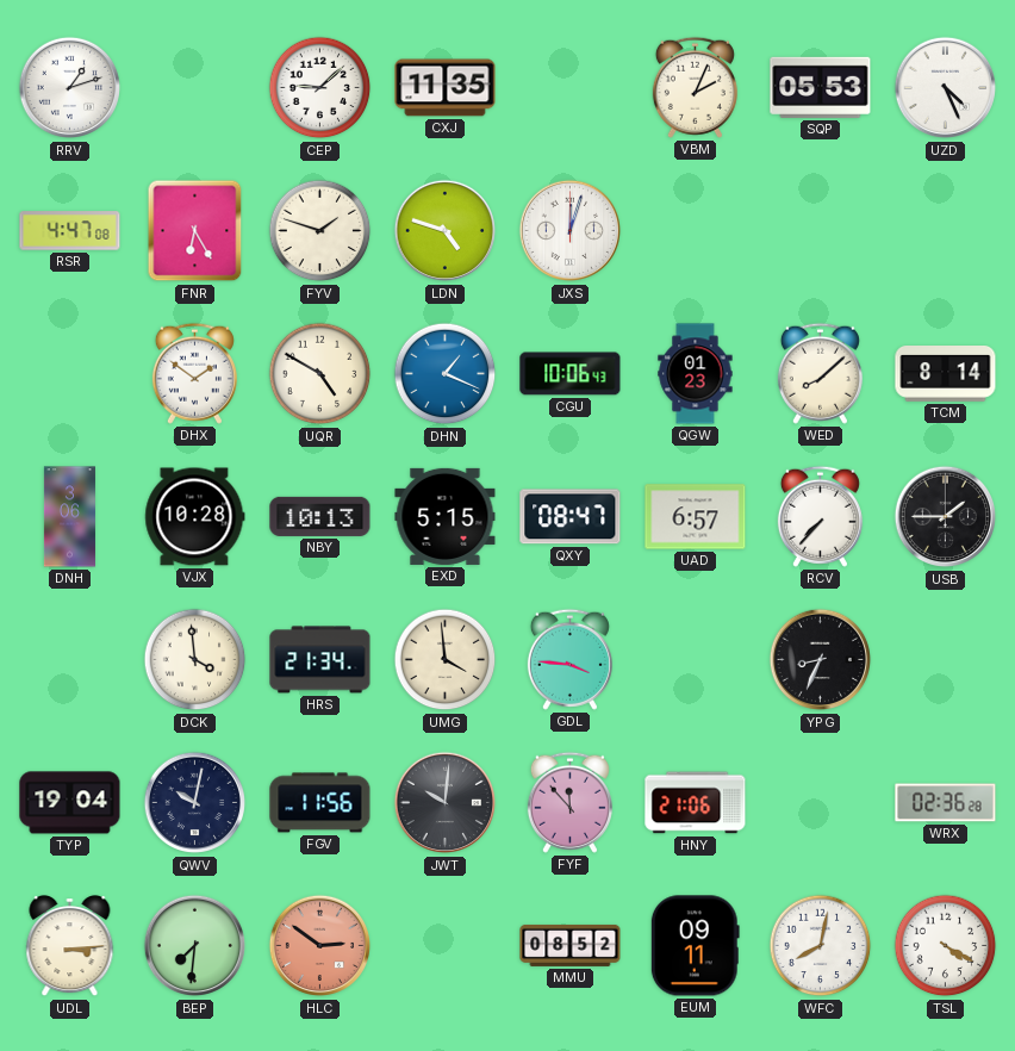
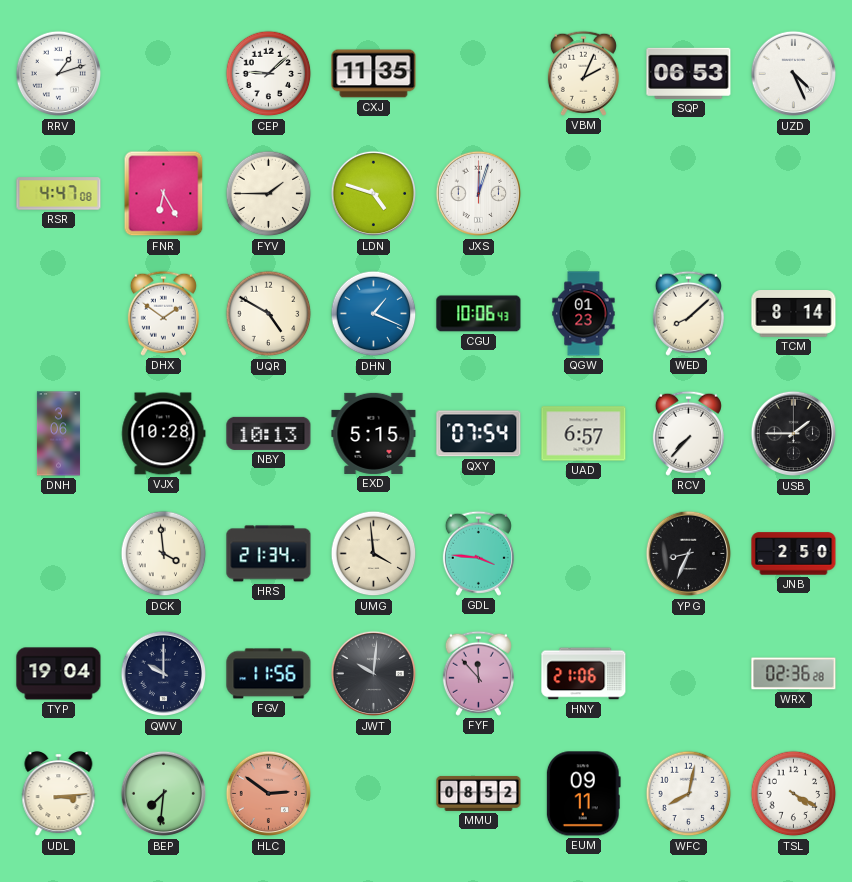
SQP: 05:53 -> 06:53 (689, 73)
FYV: 1:48 -> 1:45 (269, 194)
QXY: 08:47 -> 07:54 (479, 434)
JNB: none -> 2:50 (794, 554)
QWV: 10:02 -> 10:00 (164, 674)
